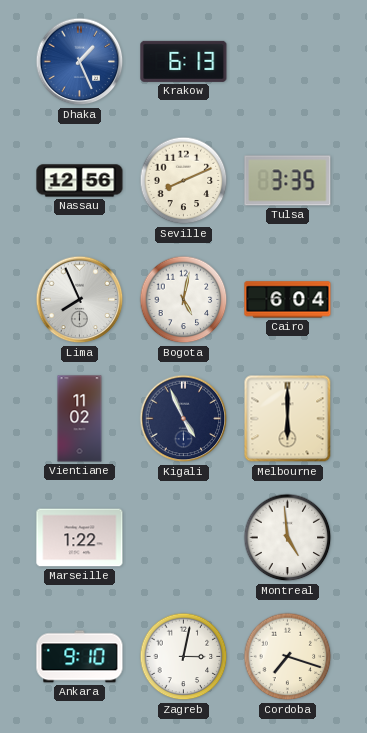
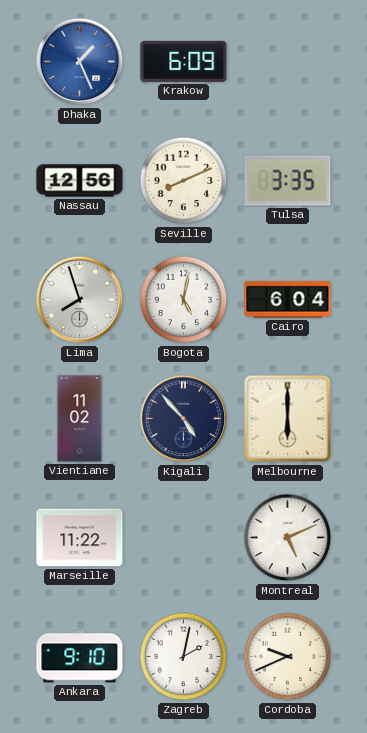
Krakow: 6:13 -> 6:09 (184, 61)
Lima: 7:56 -> 7:57 (80, 300)
Kigali: 4:56 -> 4:53 (184, 419)
Marseille: 1:22 -> 11:22 (80, 538)
Montreal: 4:59 -> 5:11 (288, 538)
Zagreb: 3:02 -> 2:02 (184, 657)
Cordoba: 7:18 -> 9:41 (288, 657)
